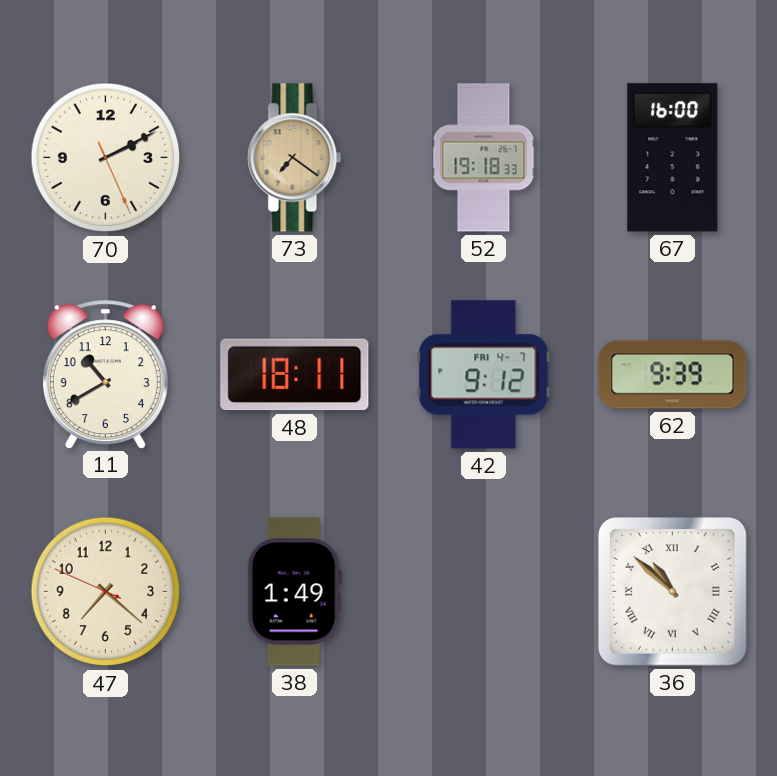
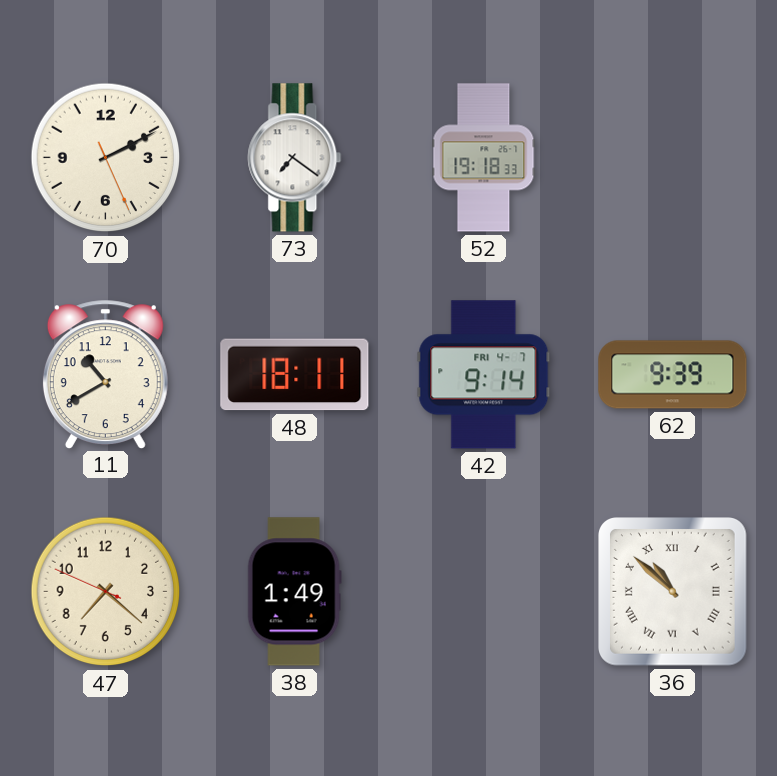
73 dial: champagne -> white (295, 158)
67: 16:00 -> none (673, 158)
42: 9:12 -> 9:14 (484, 375)
